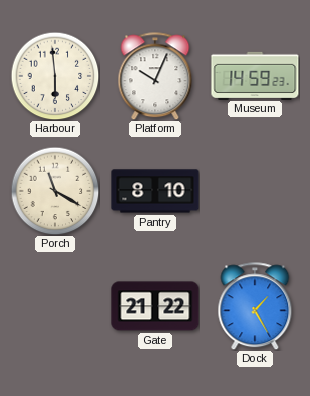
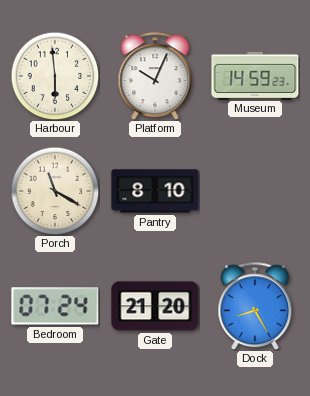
Bedroom: none -> 07:24 (55, 306)
Gate: 21:22 -> 21:20 (155, 306)
Dock: 1:25 -> 8:25 (255, 306)
